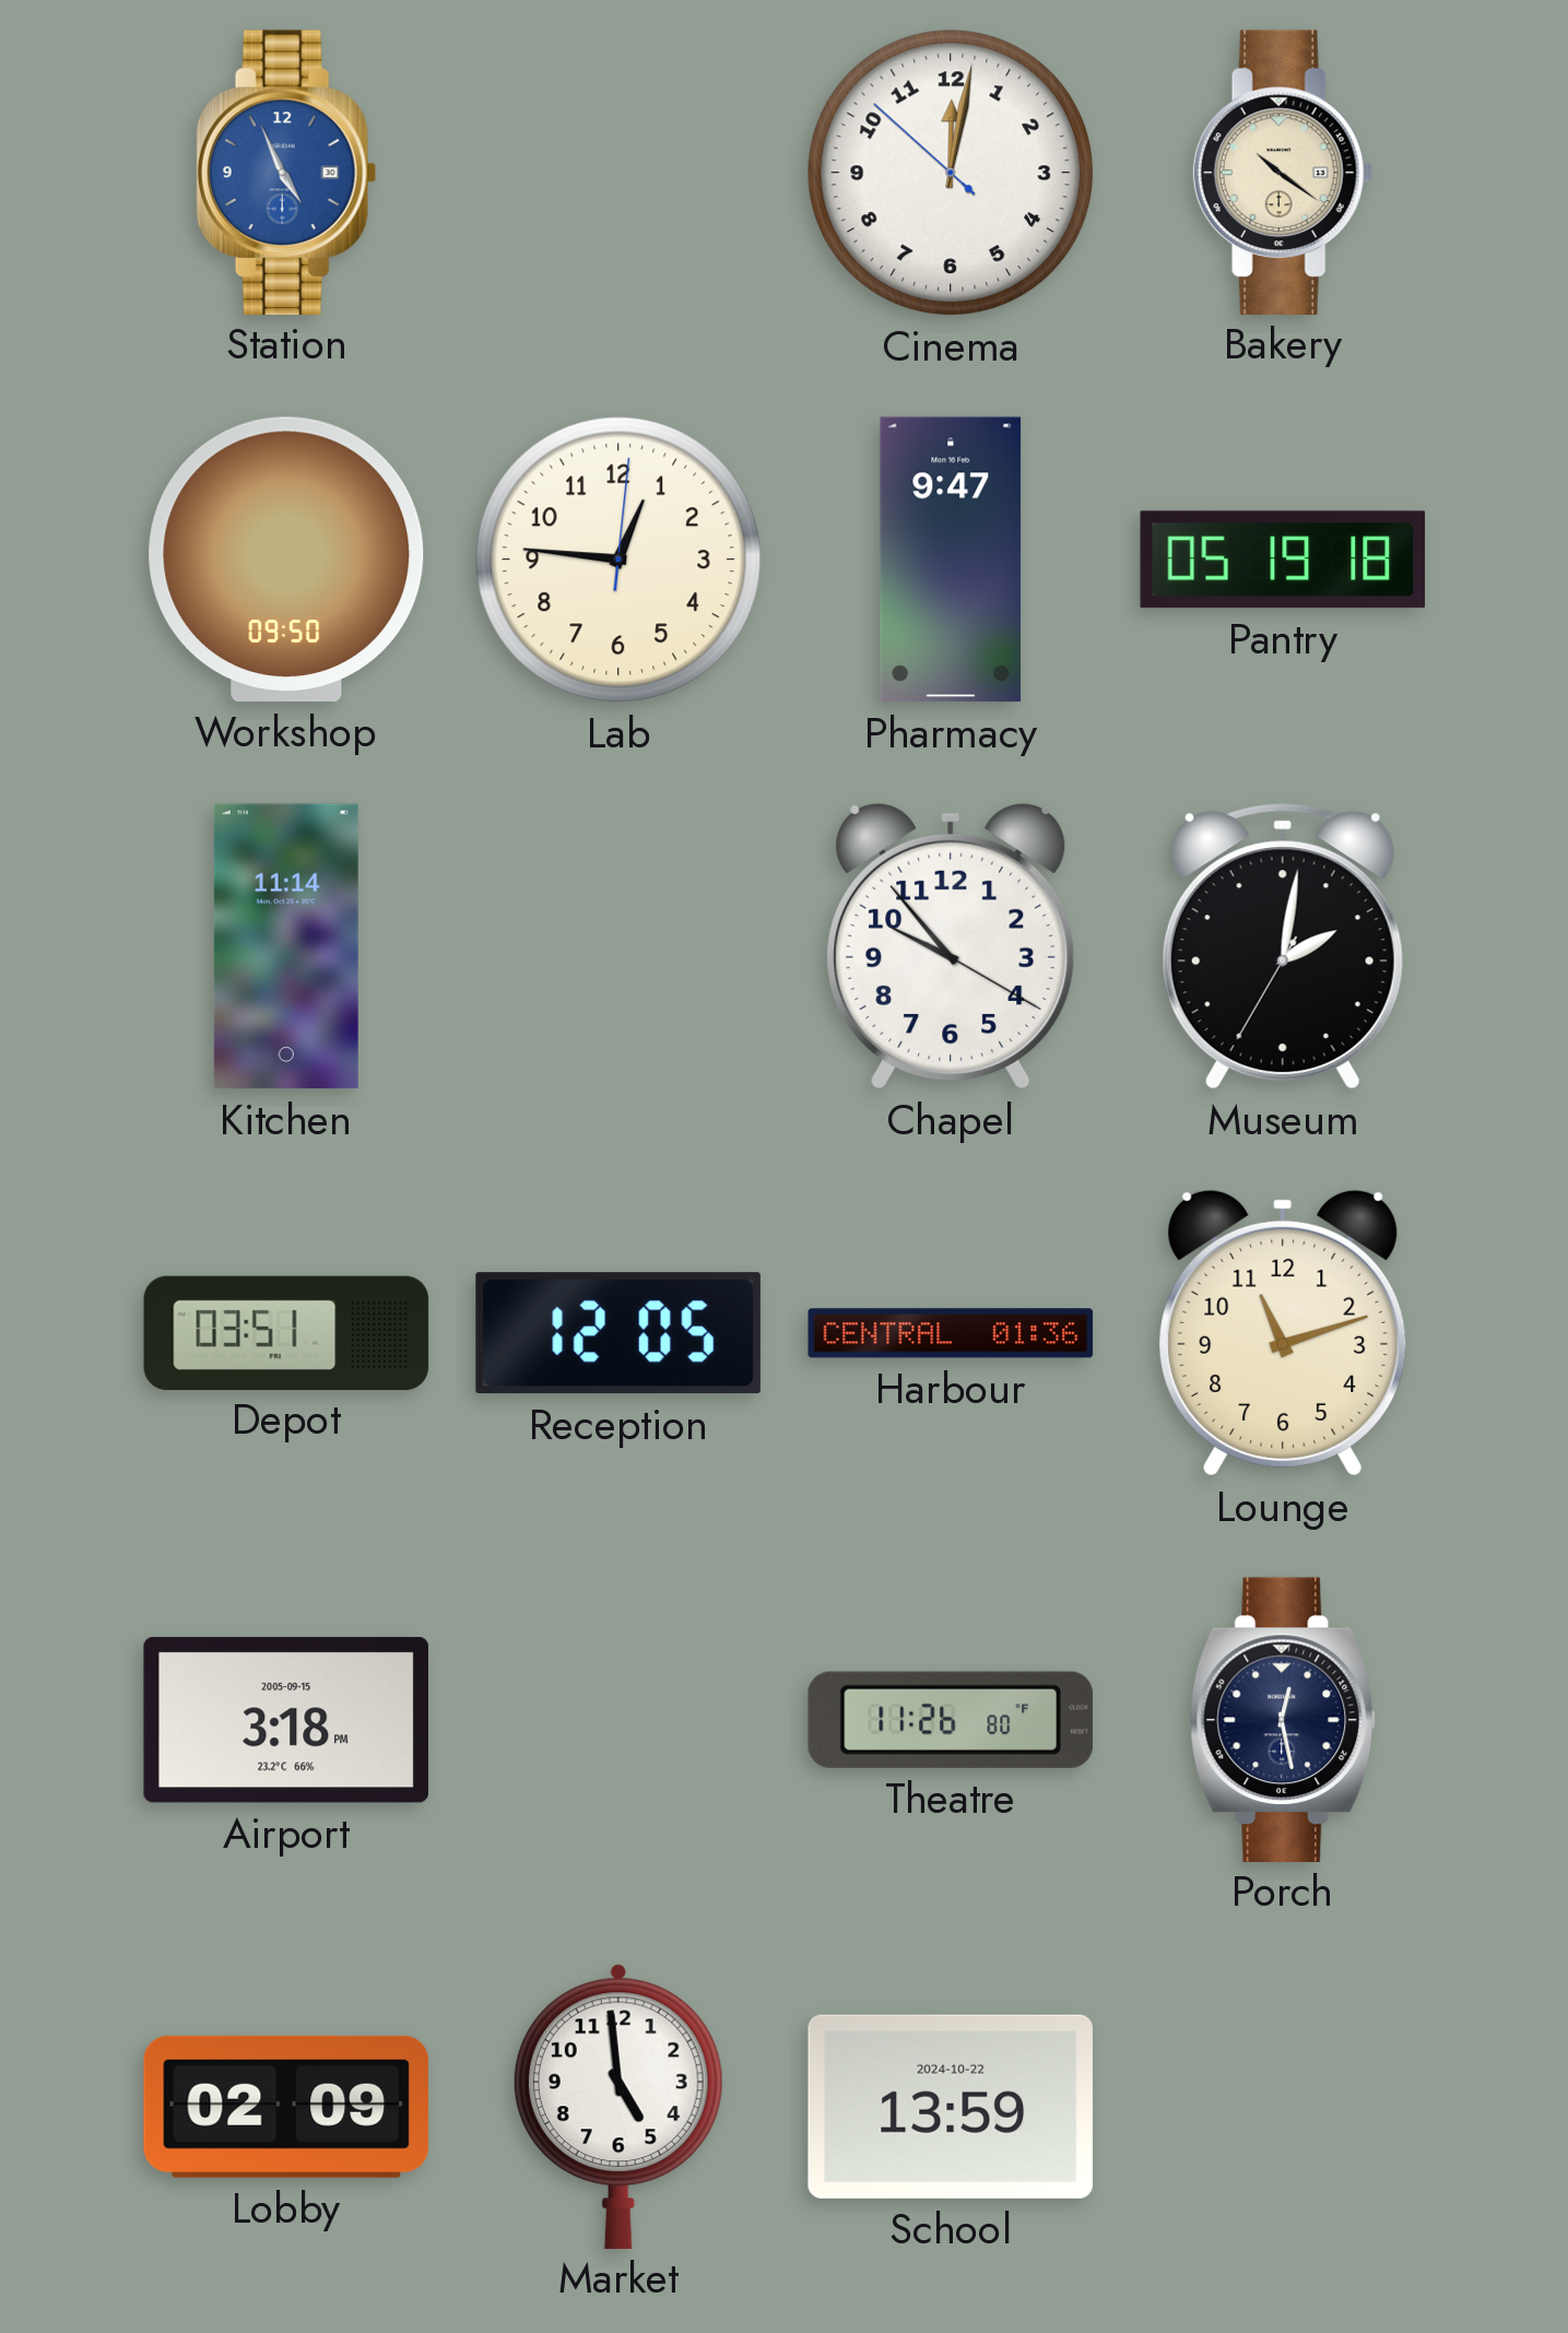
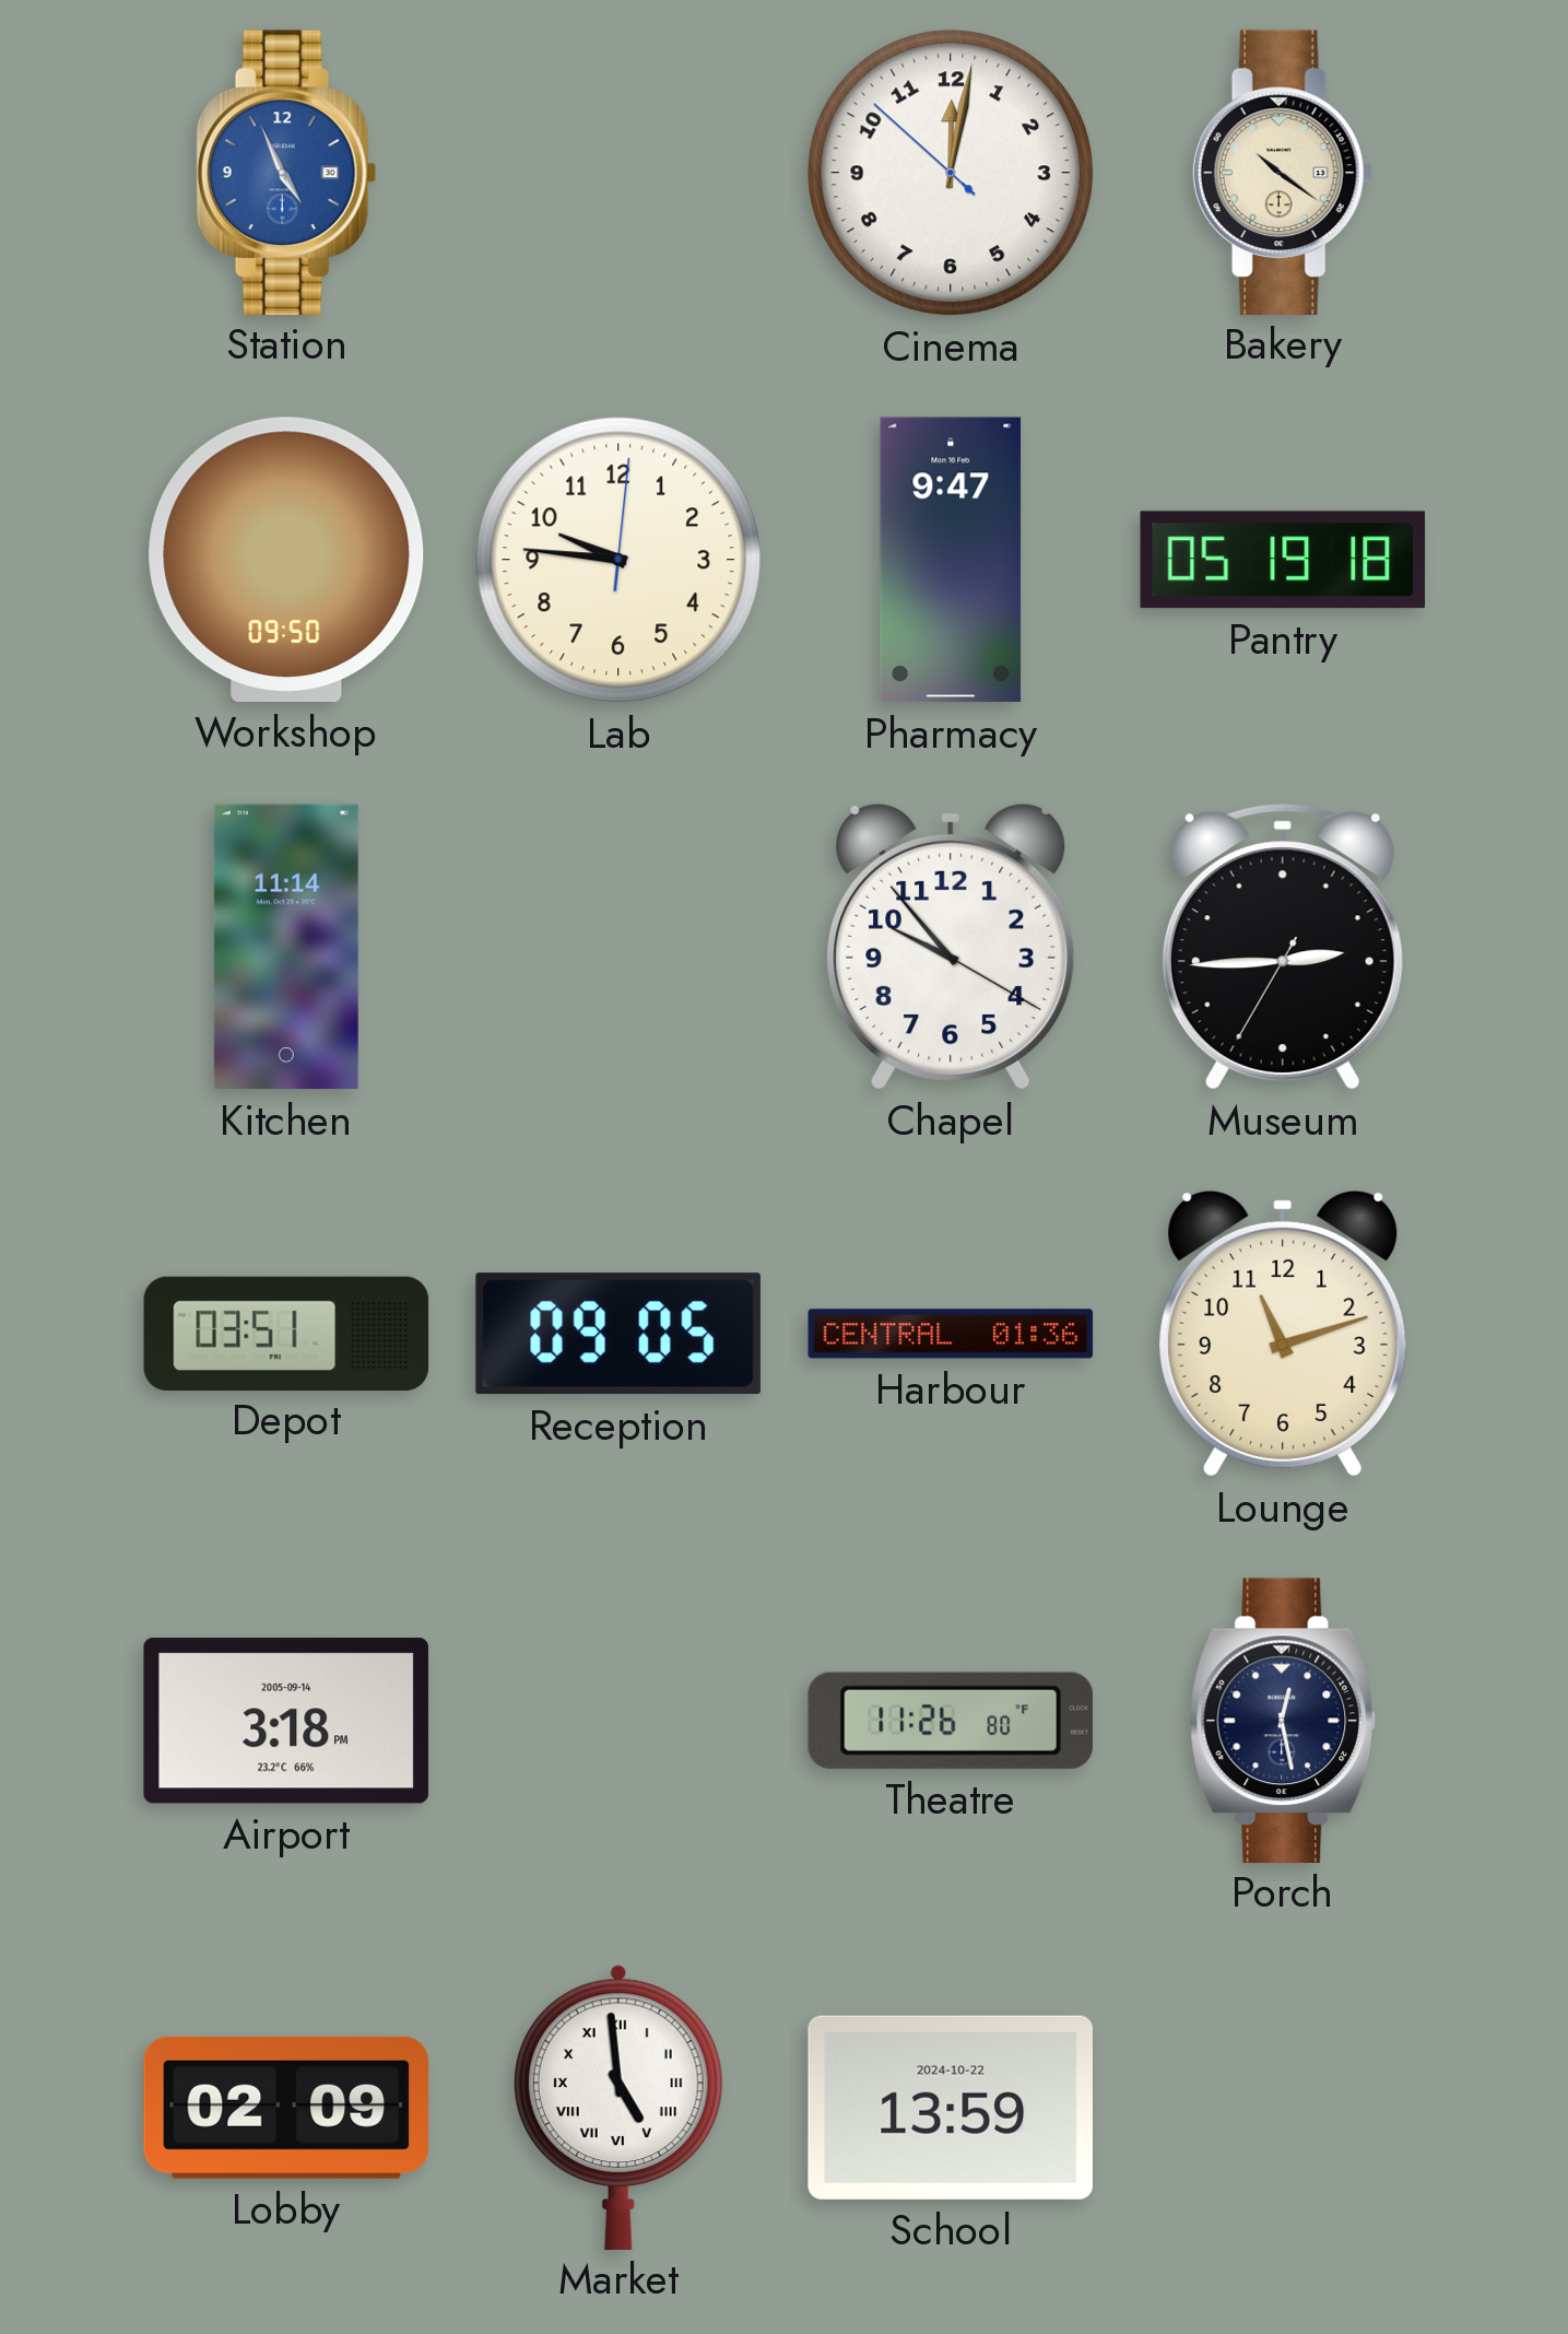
Lab: 12:46 -> 9:46 (618, 560)
Museum: 2:01 -> 2:44 (1283, 947)
Reception: 12:05 -> 09:05 (618, 1334)
Airport date: 2005-09-15 -> 2005-09-14 (286, 1721)
Market numerals: Arabic -> Roman (618, 2107)
